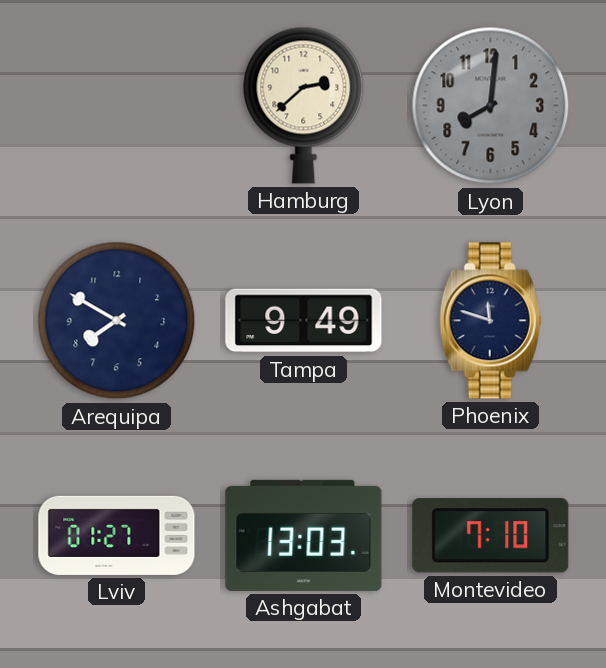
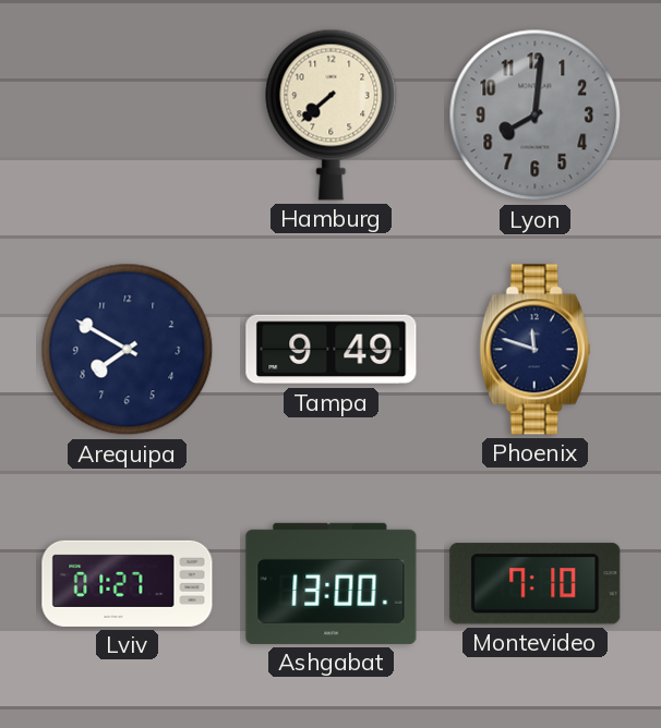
Hamburg: 2:38 -> 7:38 (332, 114)
Ashgabat: 13:03 -> 13:00 (332, 583)
